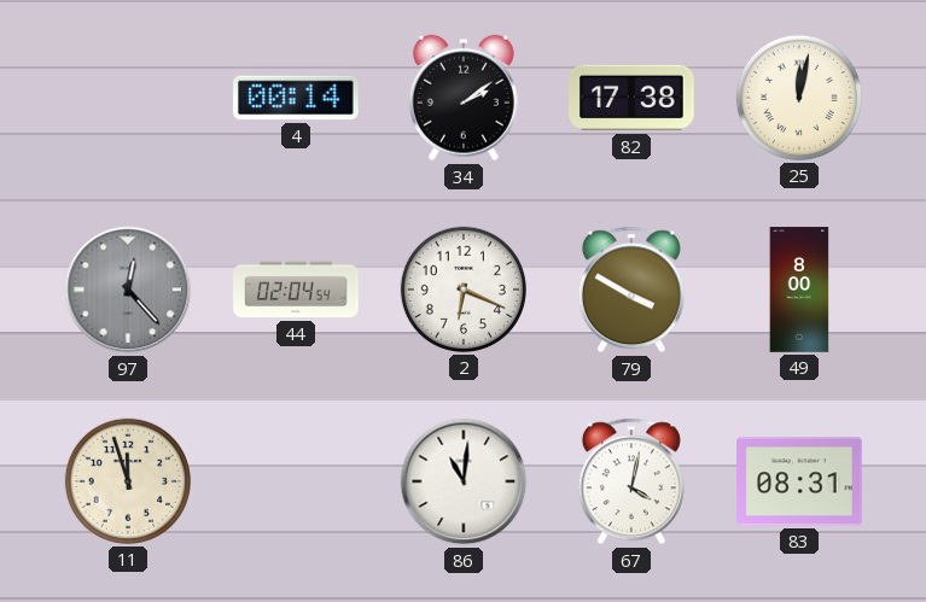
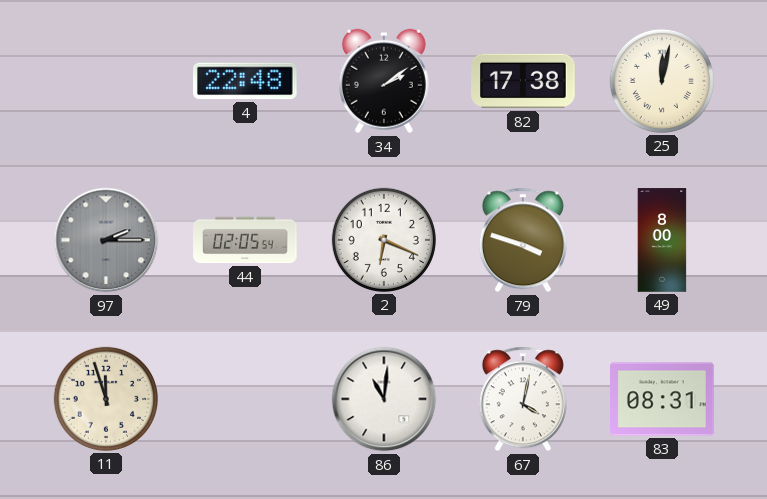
4: 00:14 -> 22:48 (246, 81)
97: 12:23 -> 2:15 (106, 240)
44: 02:04 -> 02:05 (245, 240)
79: 3:50 -> 3:48 (523, 240)
